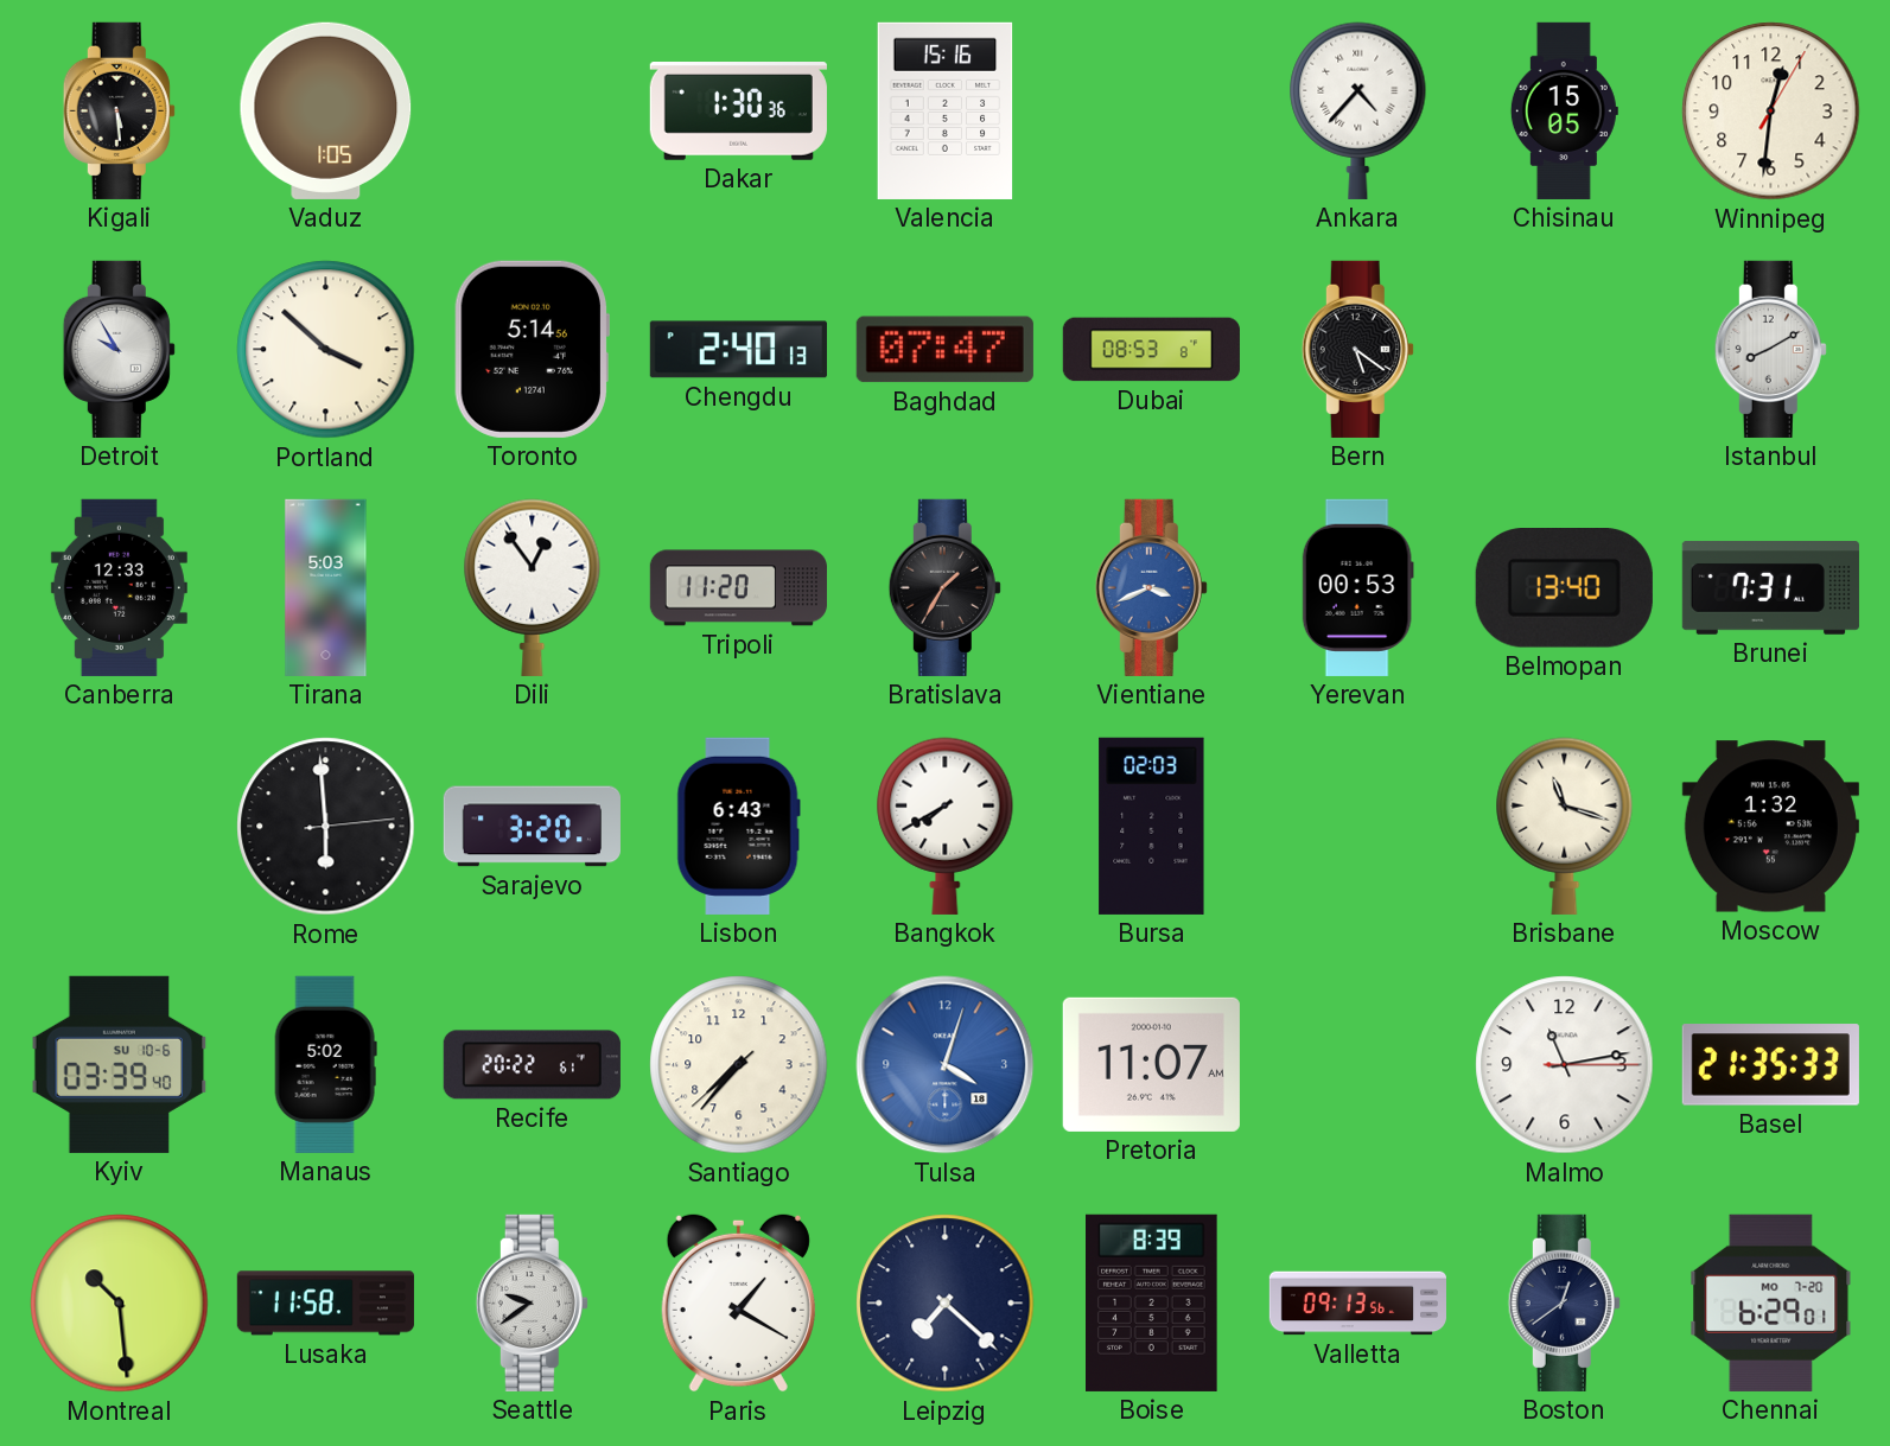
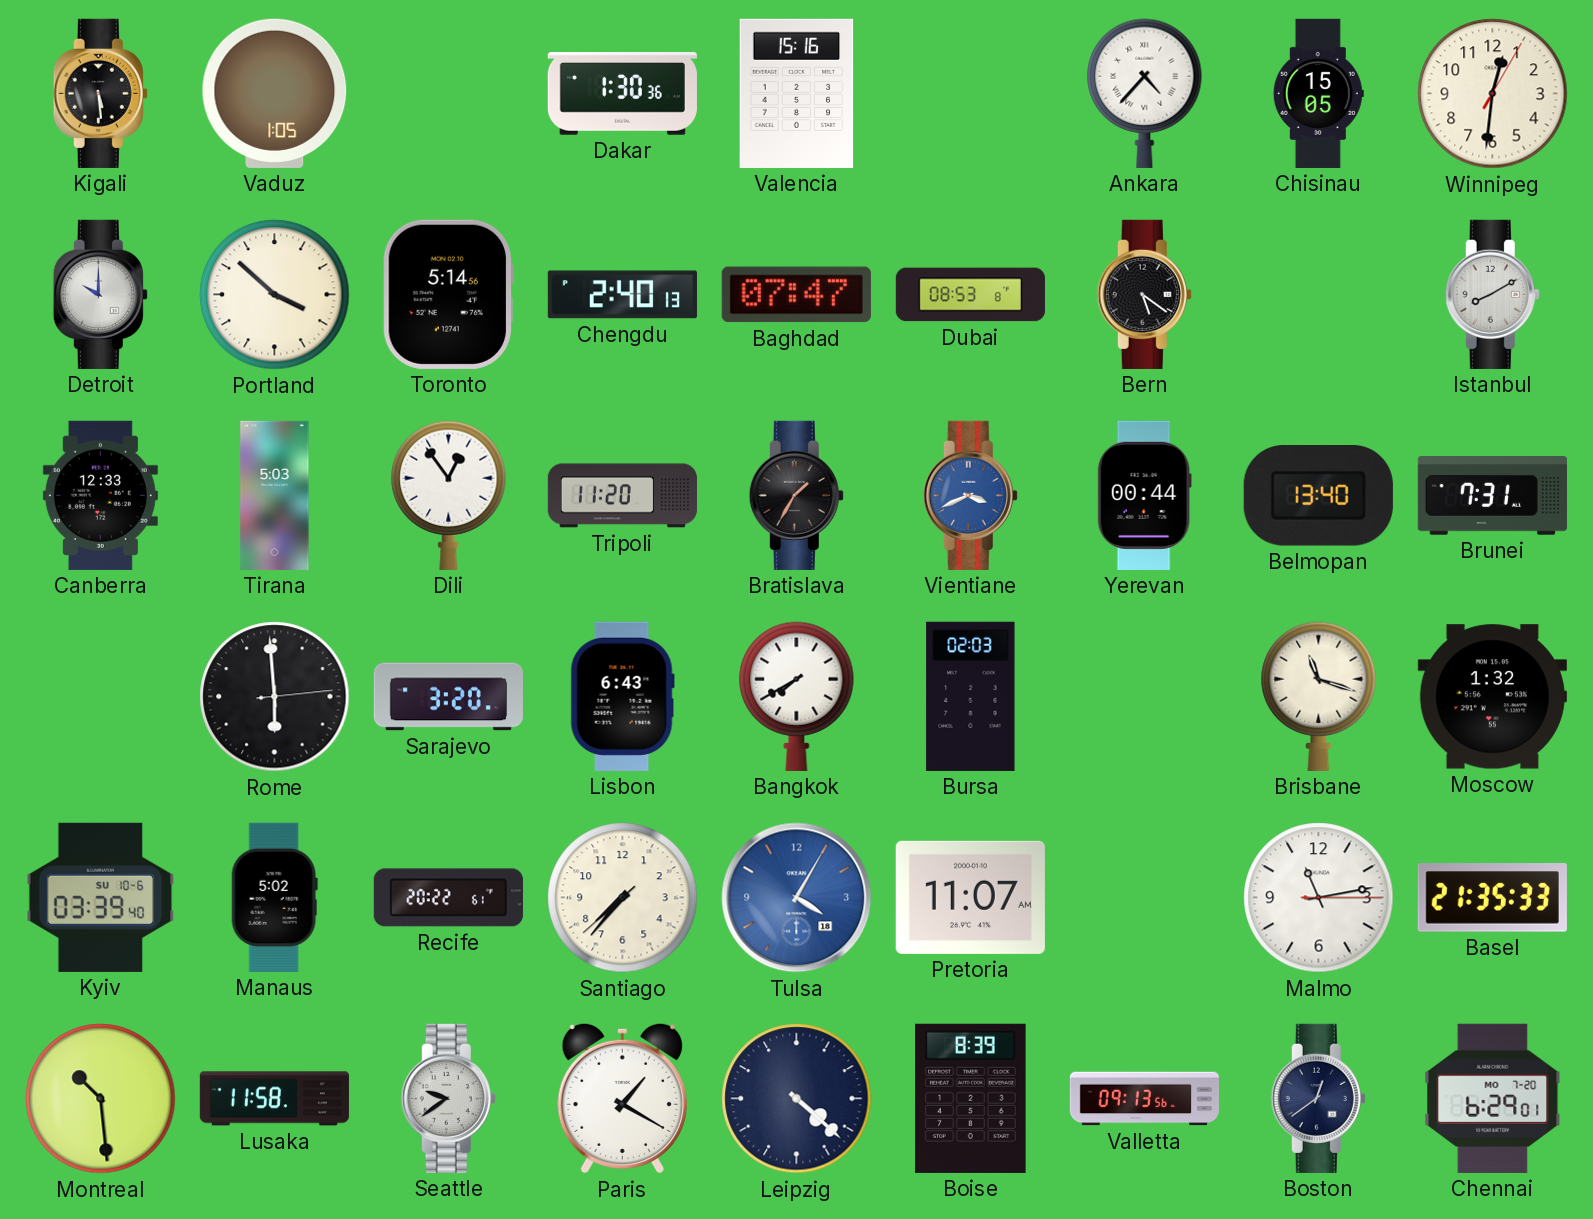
Detroit: 9:55 -> 10:00 (100, 294)
Yerevan: 00:53 -> 00:44 (1144, 495)
Tulsa: 4:03 -> 4:05 (797, 898)
Leipzig: 7:22 -> 4:22 (797, 1099)
